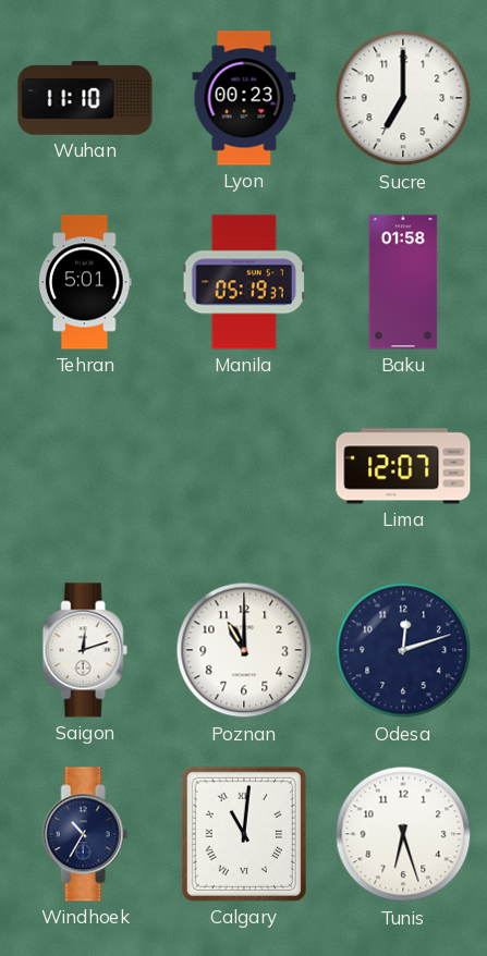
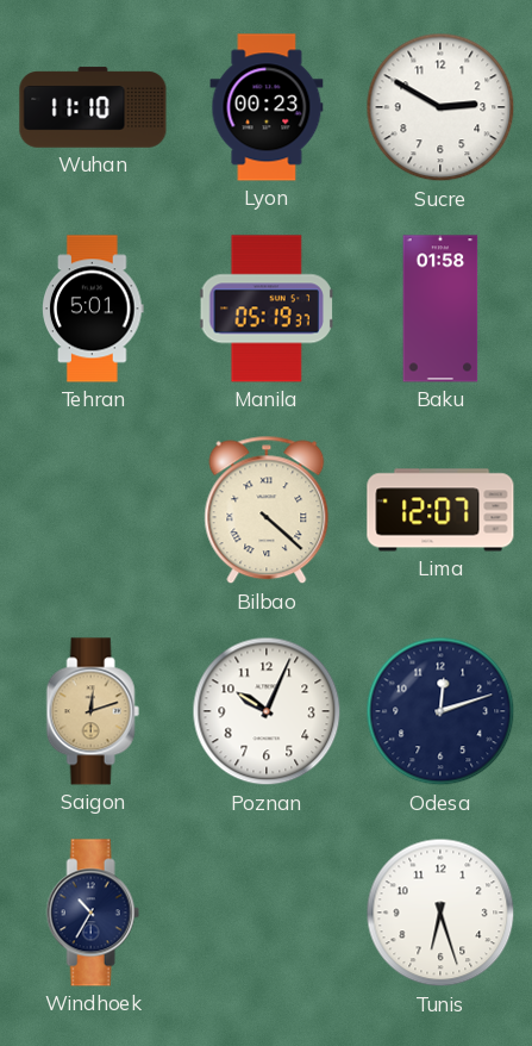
Sucre: 7:00 -> 2:50 (440, 107)
Bilbao: none -> 4:22 (267, 510)
Saigon dial: white -> champagne (93, 711)
Poznan: 11:00 -> 10:04 (267, 711)
Calgary: 11:01 -> none (244, 834)
